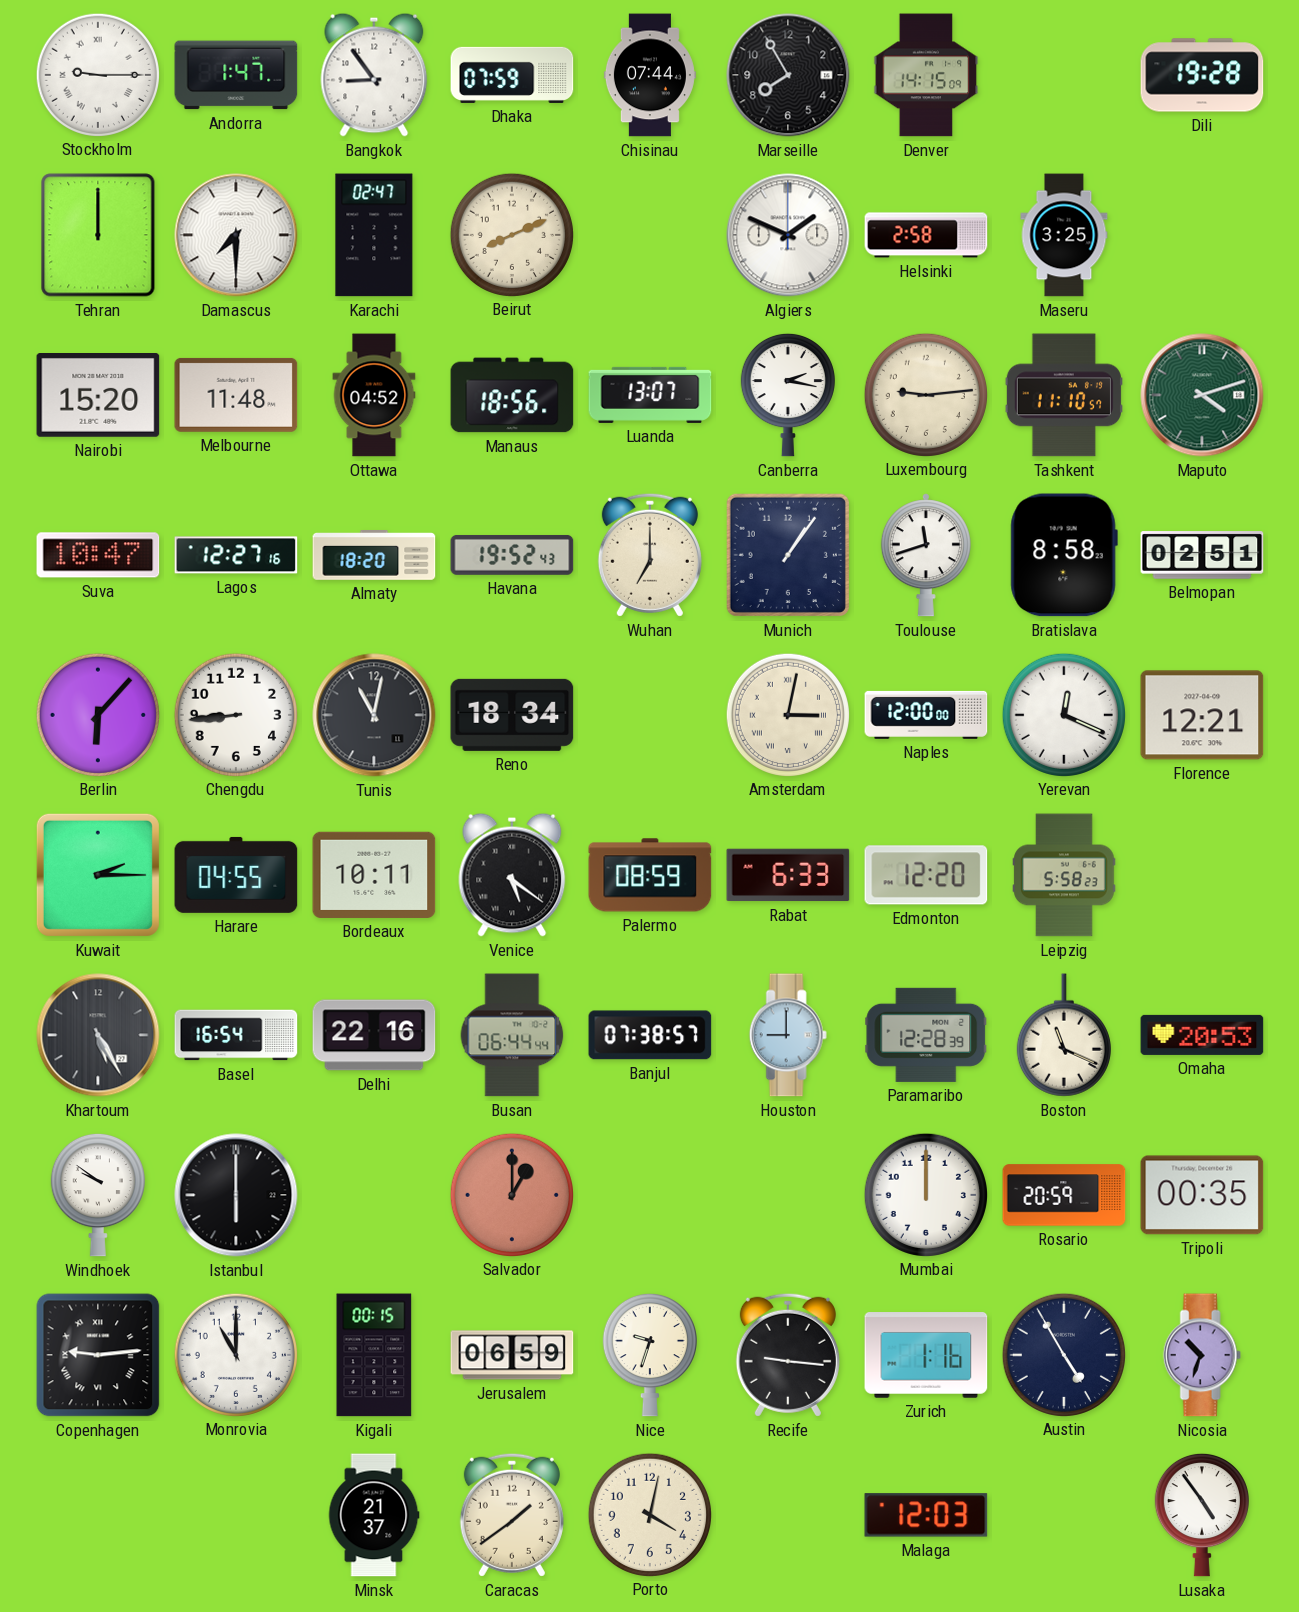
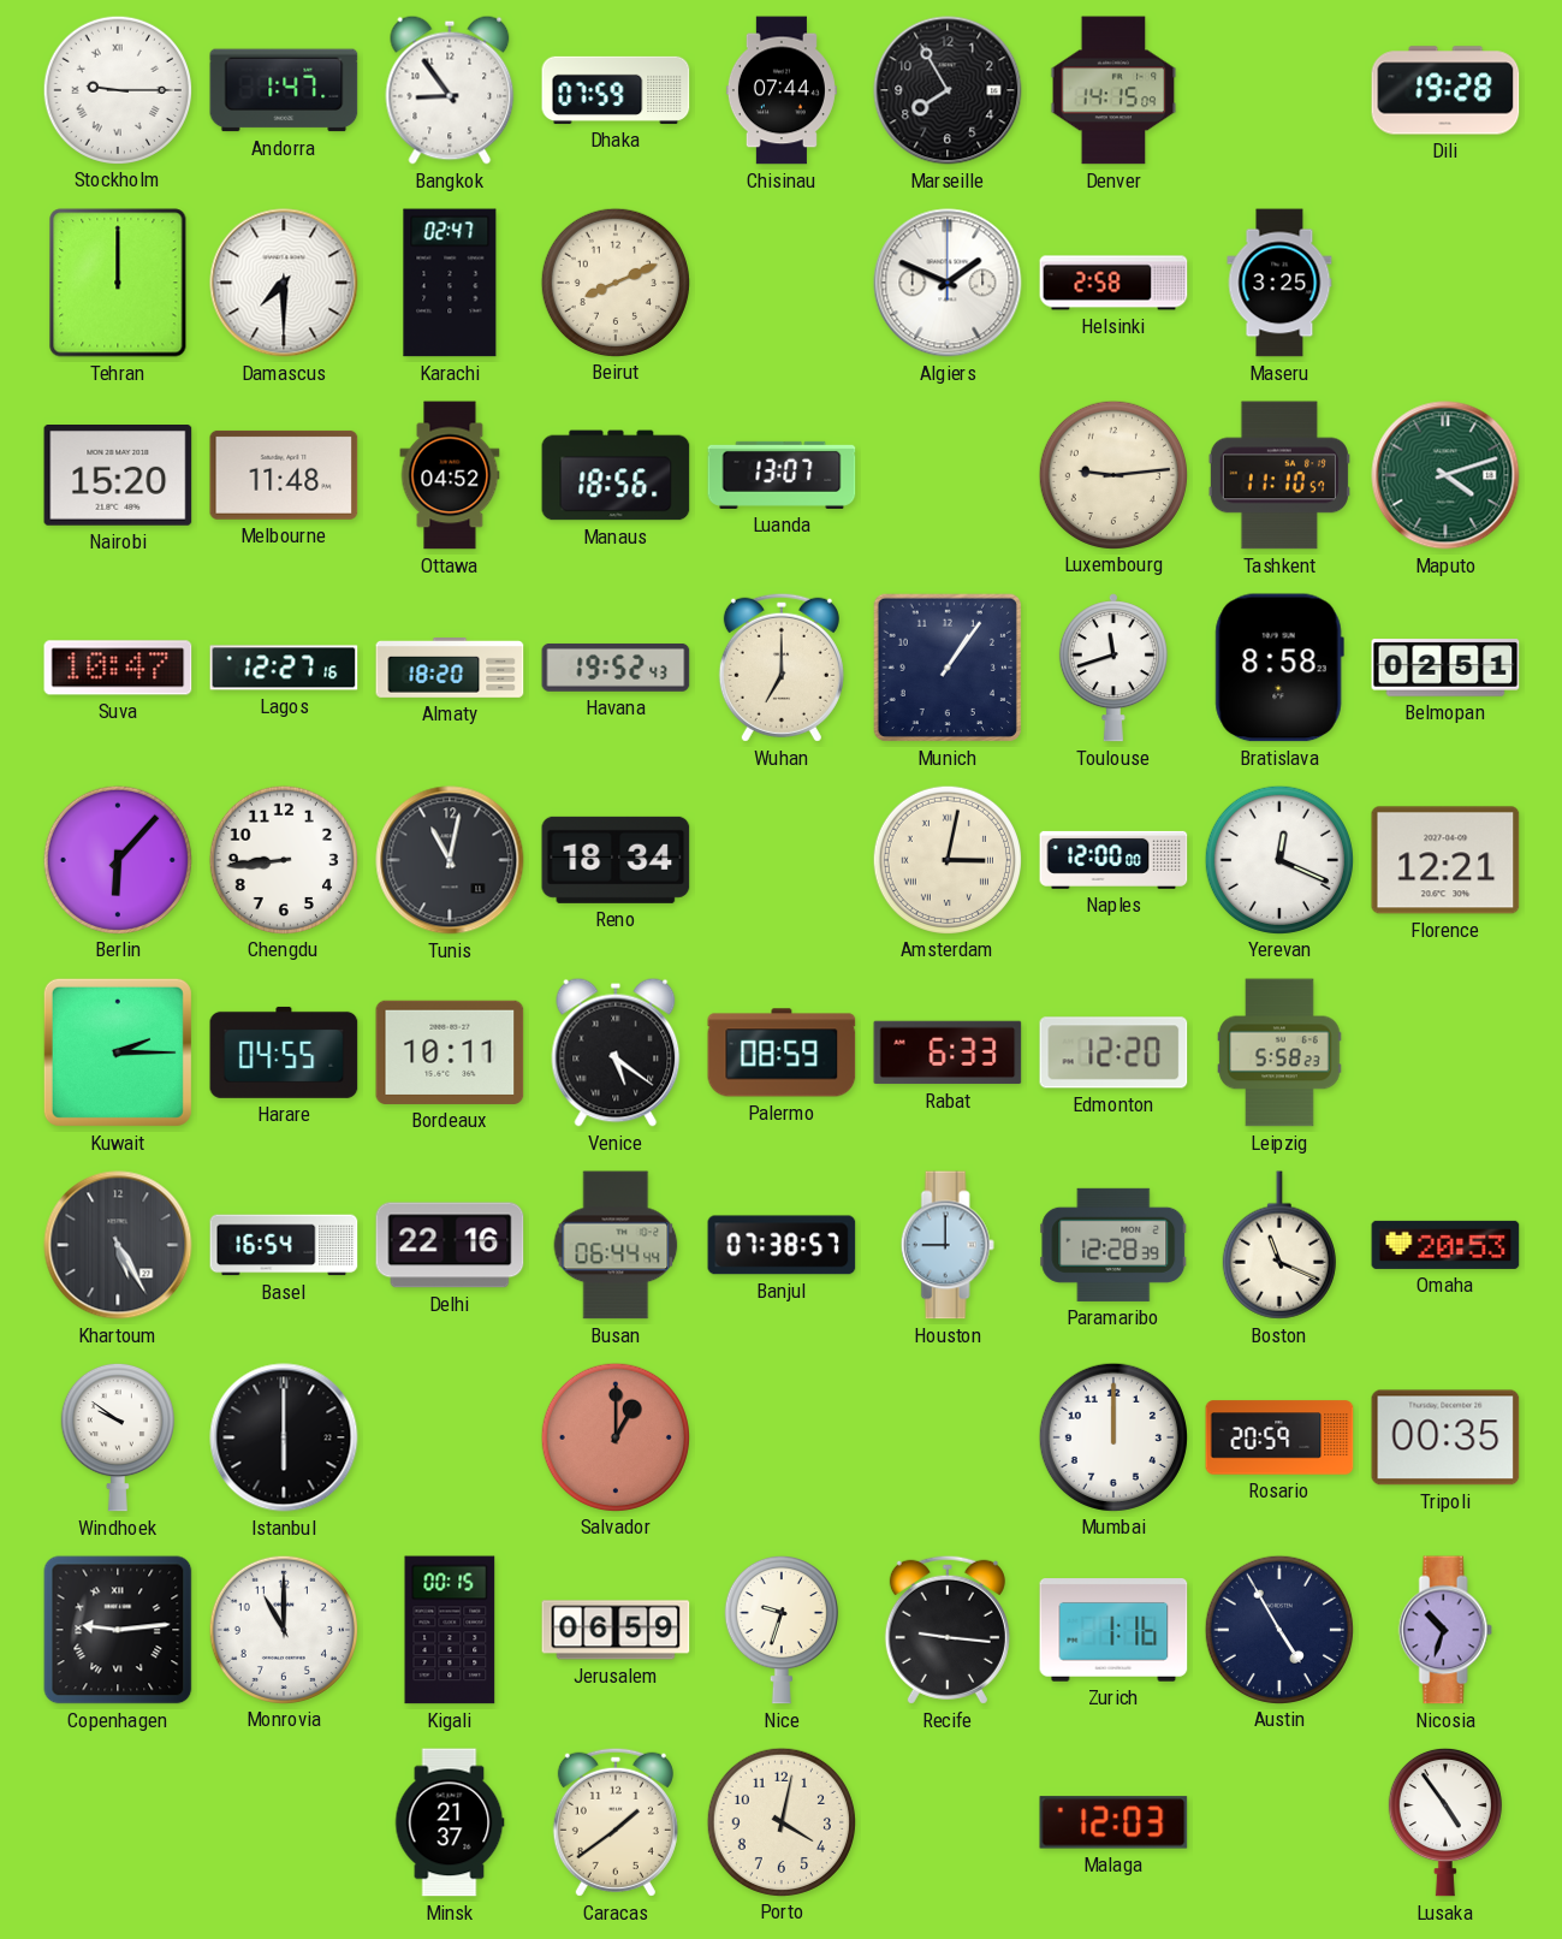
Canberra: 2:17 -> none (788, 395)
